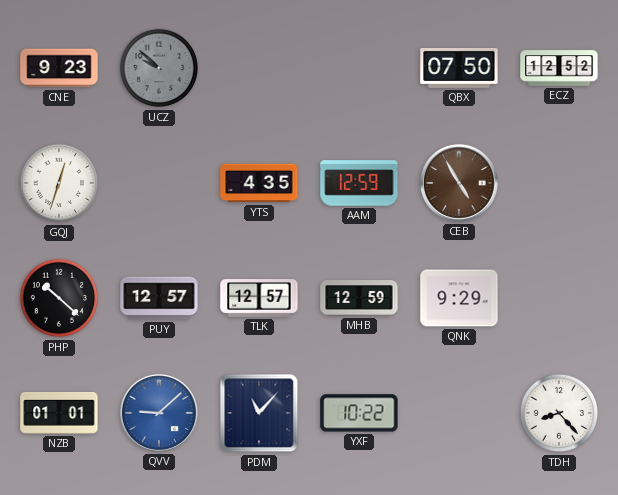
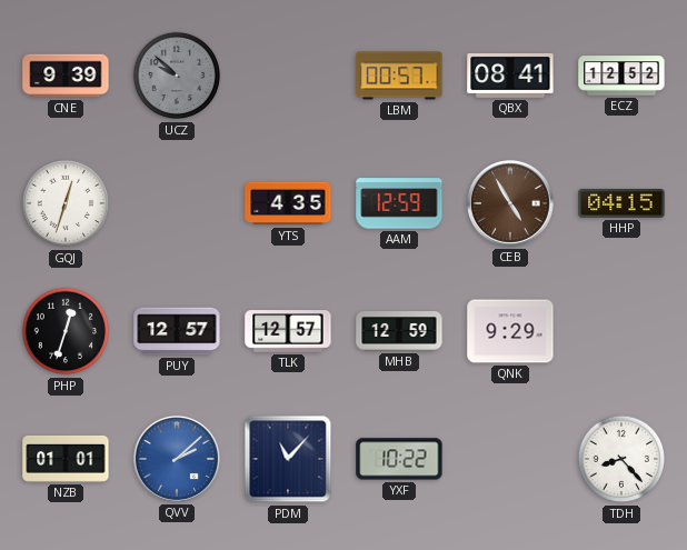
CNE: 9:23 -> 9:39 (66, 76)
LBM: none -> 00:57 (399, 76)
QBX: 07:50 -> 08:41 (510, 76)
HHP: none -> 04:15 (621, 203)
PHP: 10:22 -> 12:33 (66, 331)
QVV: 9:08 -> 2:08 (177, 459)
